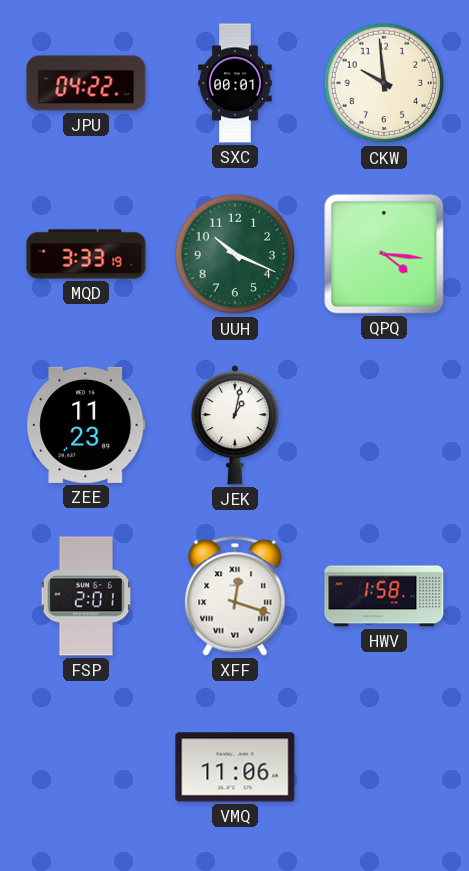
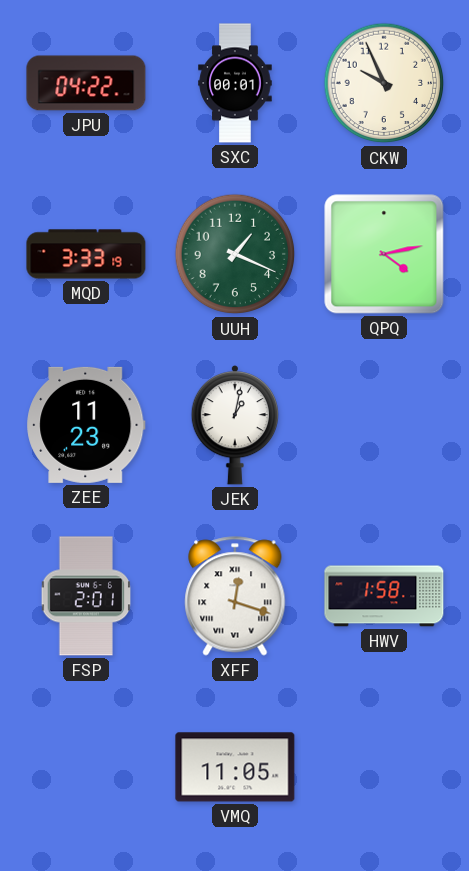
CKW: 9:59 -> 9:56 (384, 83)
UUH: 10:19 -> 1:19 (235, 254)
QPQ: 4:16 -> 4:13 (384, 254)
VMQ: 11:06 -> 11:05 (235, 767)
